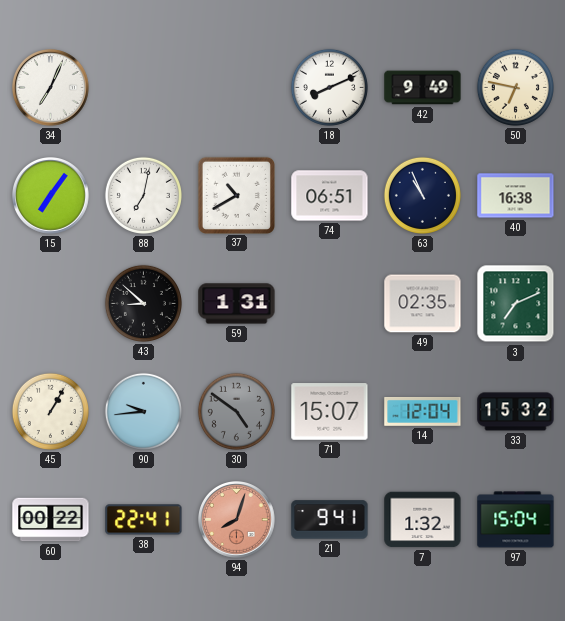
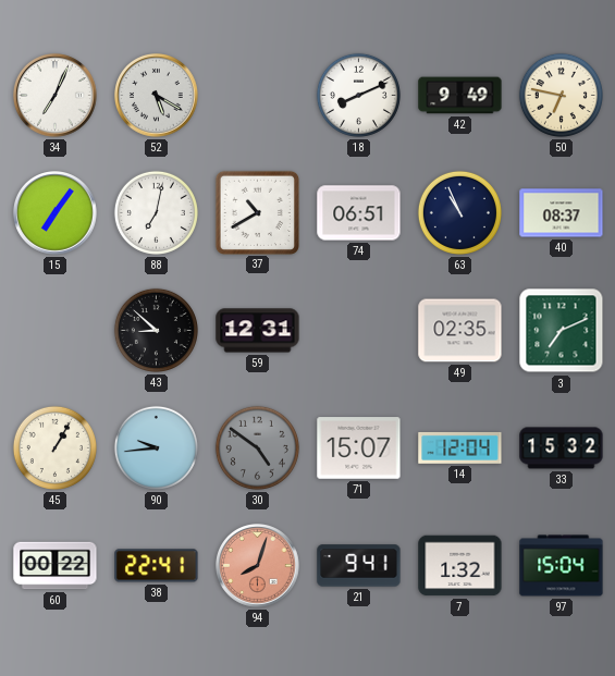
52: none -> 5:20 (157, 96)
40: 16:38 -> 08:37 (562, 213)
59: 1:31 -> 12:31 (258, 331)
